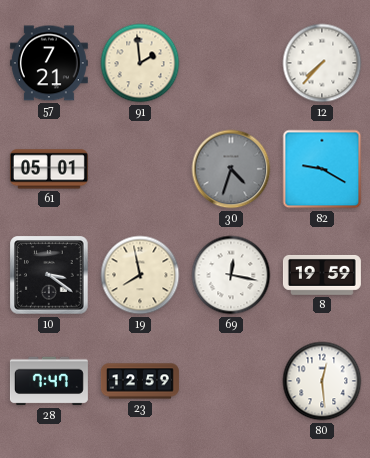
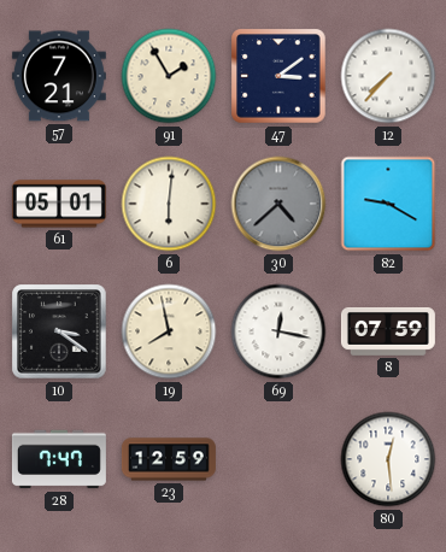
91: 1:59 -> 1:55 (169, 76)
47: none -> 3:09 (278, 76)
6: none -> 6:01 (169, 204)
30: 4:33 -> 4:38 (278, 204)
8: 19:59 -> 07:59 (388, 331)
